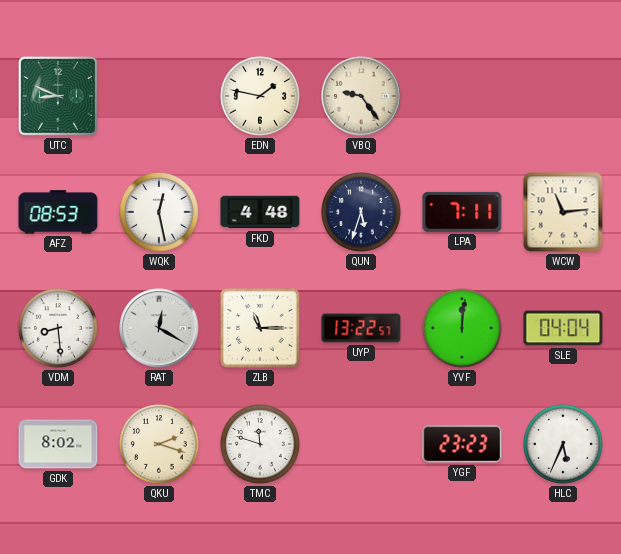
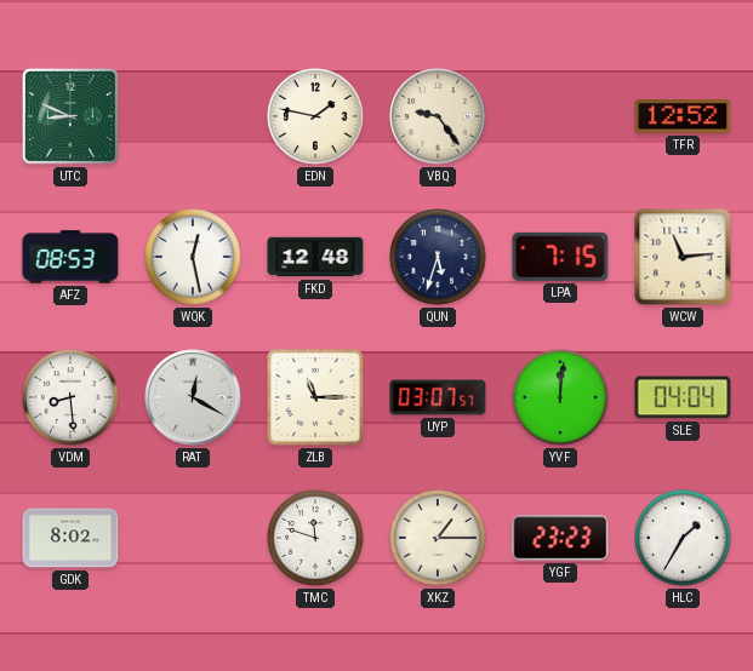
TFR: none -> 12:52 (683, 116)
FKD: 4:48 -> 12:48 (315, 257)
LPA: 7:11 -> 7:15 (560, 257)
UYP: 13:22 -> 03:07 (438, 397)
QKU: 2:18 -> none (159, 444)
XKZ: none -> 1:15 (438, 538)
HLC: 5:34 -> 1:35 (683, 538)
